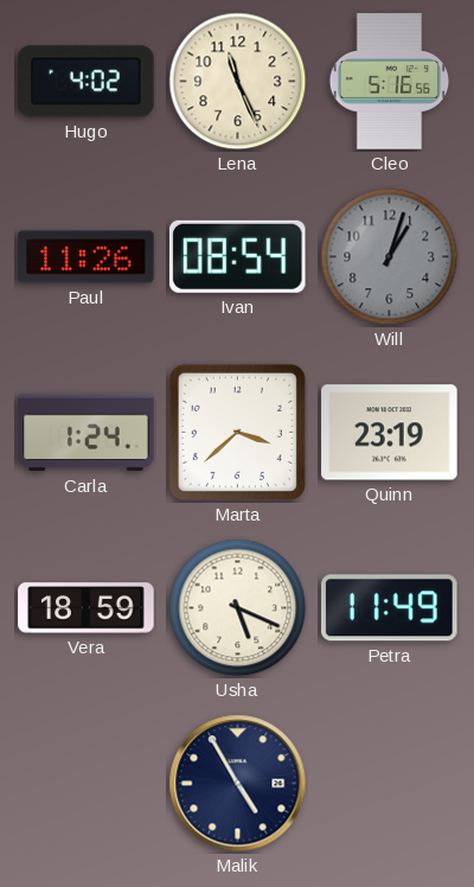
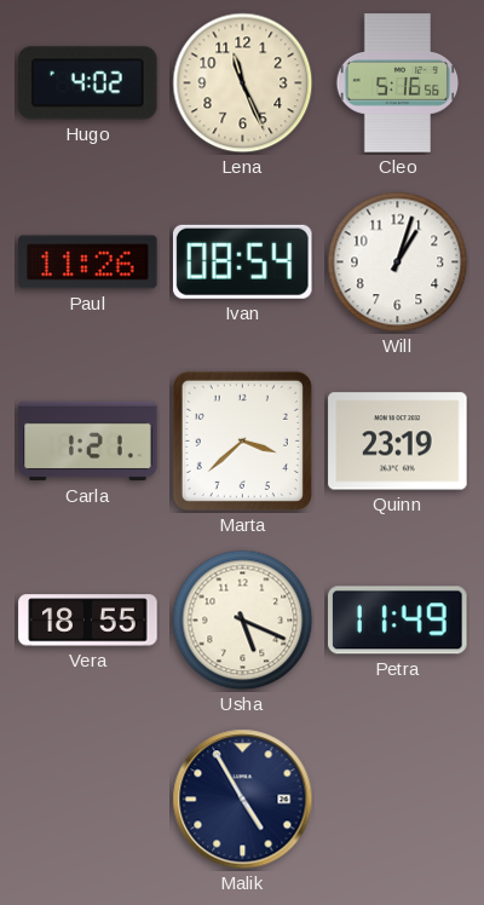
Will dial: grey -> white (398, 263)
Carla: 1:24 -> 1:21 (88, 442)
Vera: 18:59 -> 18:55 (88, 621)
